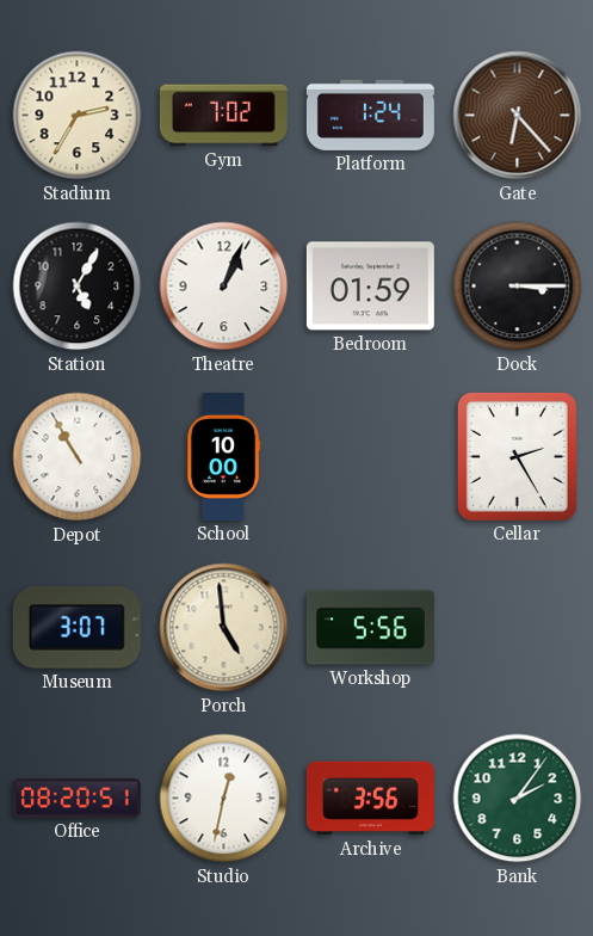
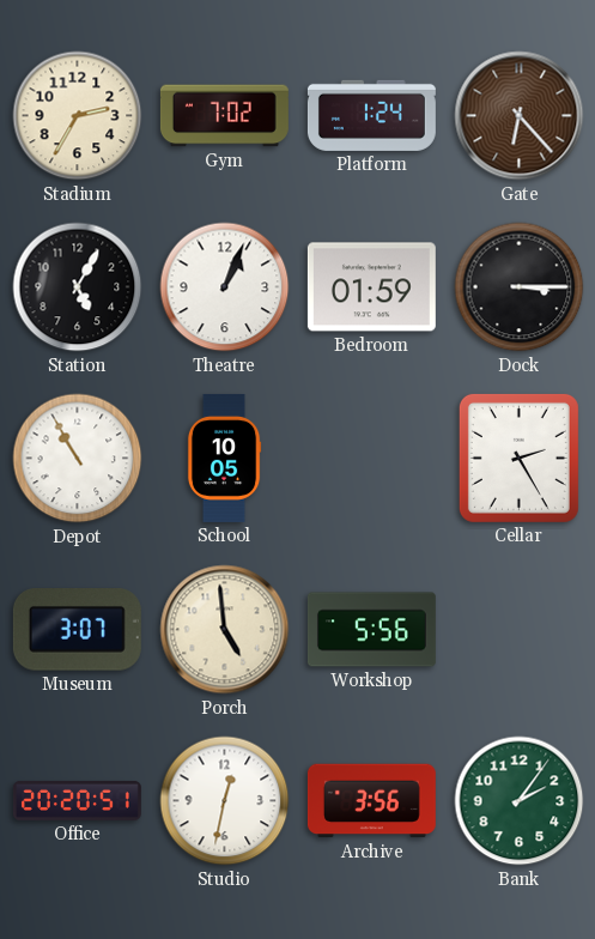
School: 10:00 -> 10:05 (224, 458)
Office: 08:20 -> 20:20 (77, 800)
